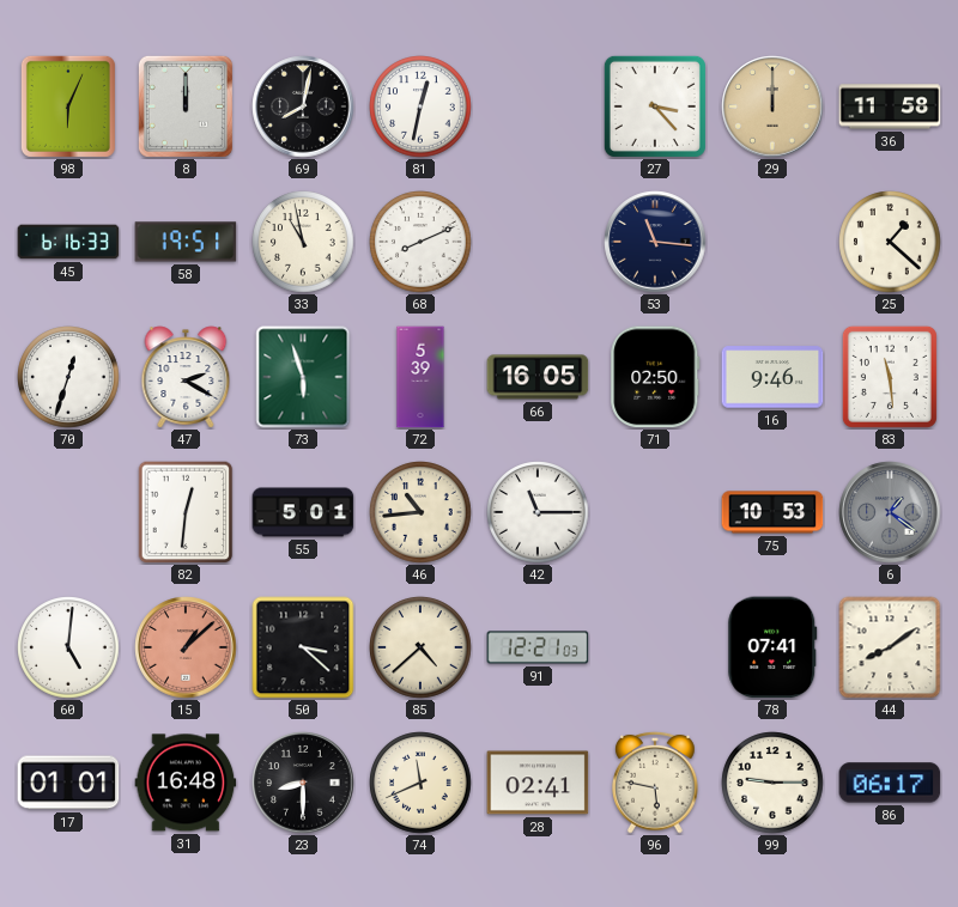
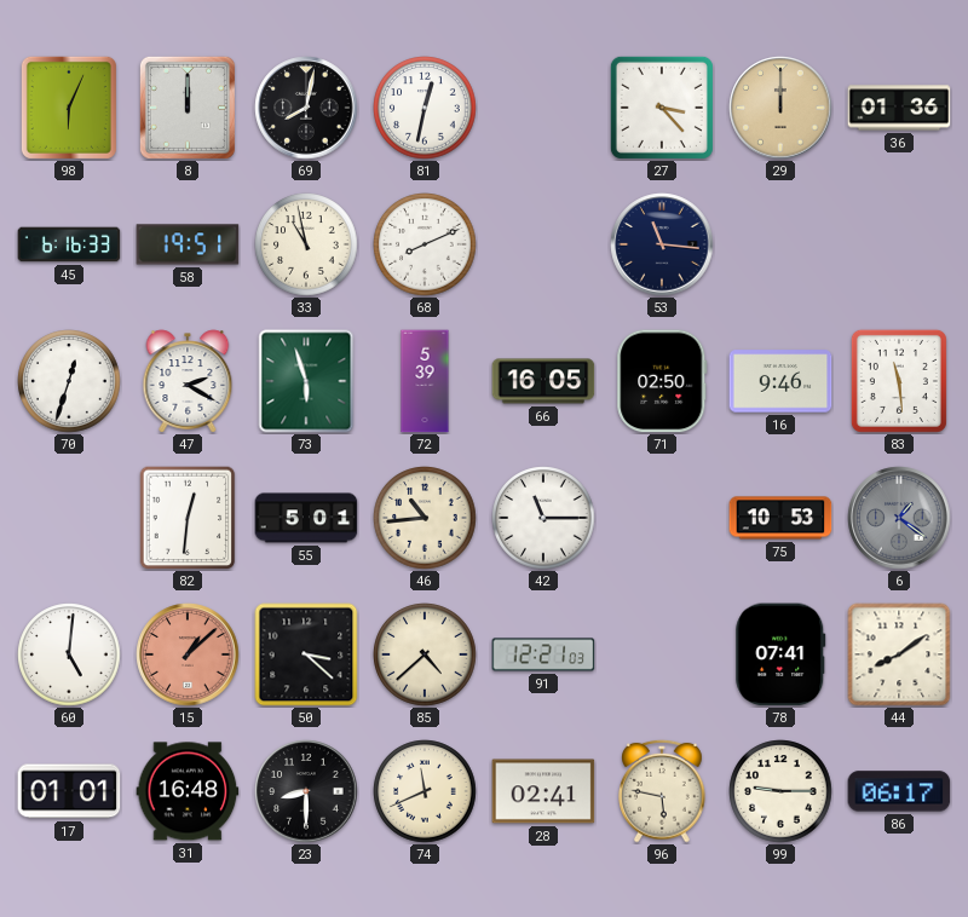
36: 11:58 -> 01:36 (899, 108)
25: 1:22 -> none (890, 242)
